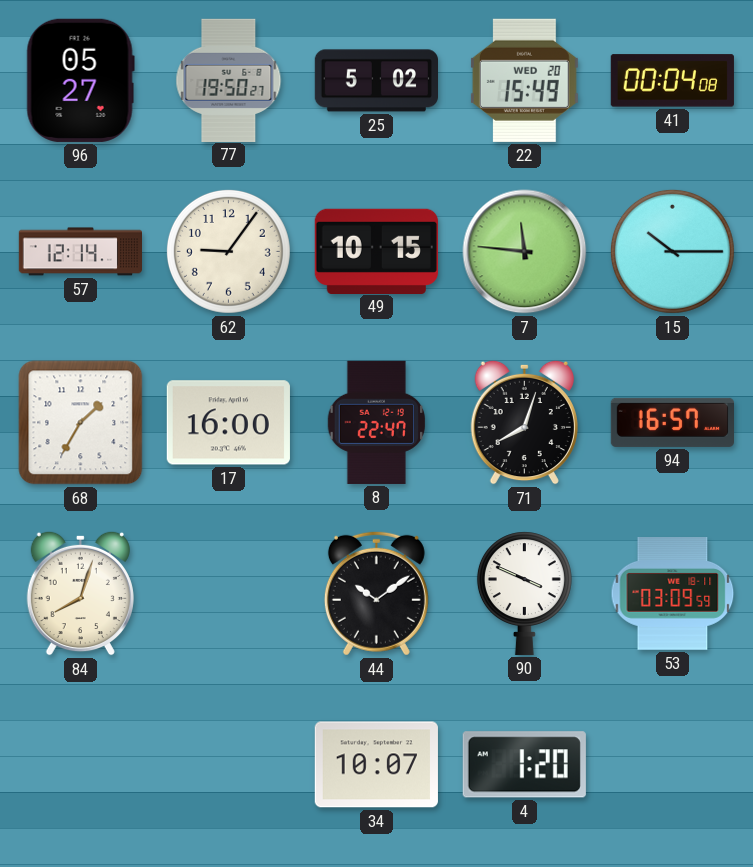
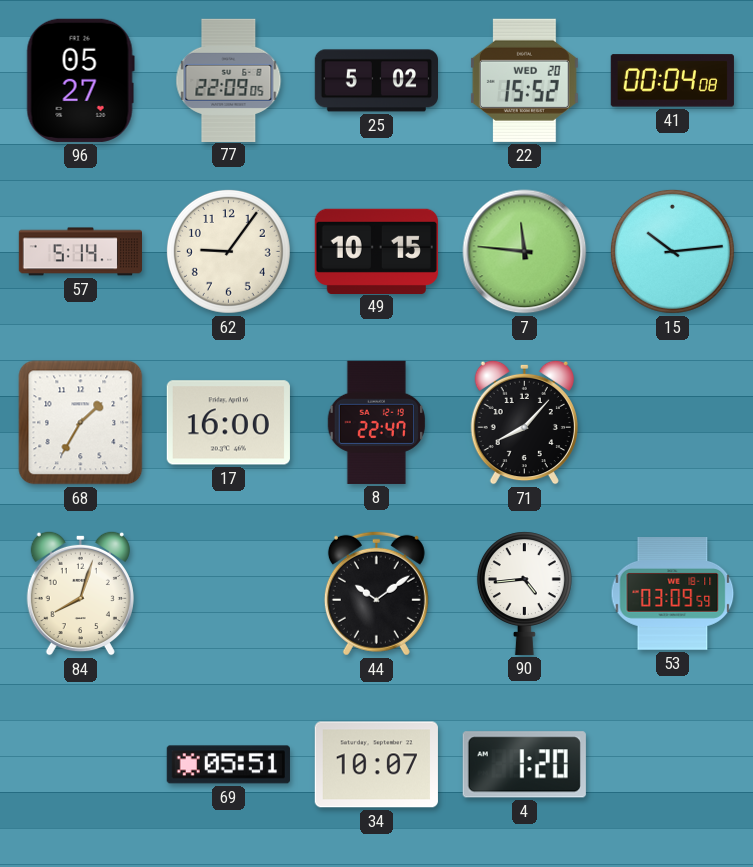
77: 19:50 -> 22:09 (229, 80)
22: 15:49 -> 15:52 (524, 80)
57: 12:14 -> 5:14 (80, 252)
15: 10:15 -> 10:14 (672, 251)
71: 8:03 -> 8:07 (524, 422)
94: 16:57 -> none (672, 422)
90: 3:49 -> 4:44 (524, 593)
69: none -> 05:51 (228, 765)
